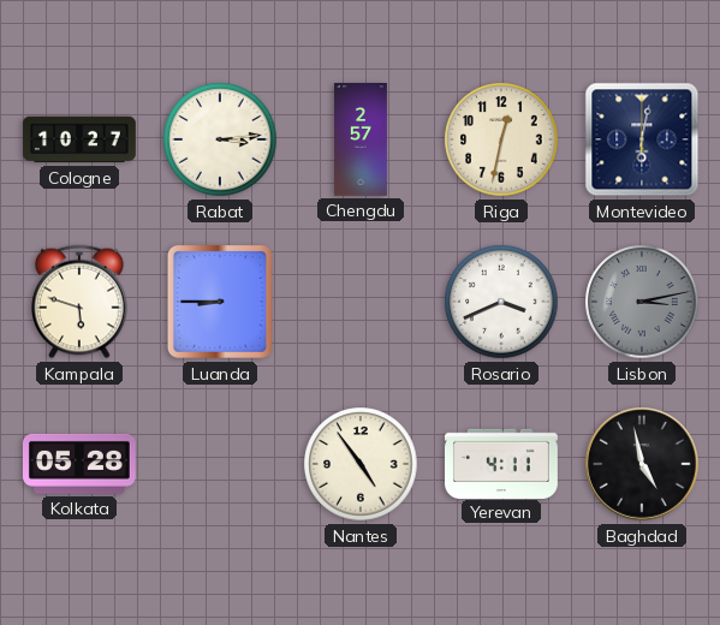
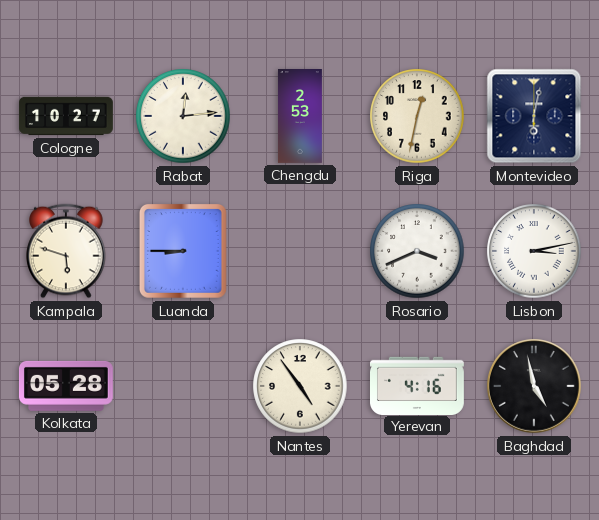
Rabat: 3:14 -> 12:14 (183, 116)
Chengdu: 2:57 -> 2:53 (300, 117)
Lisbon dial: grey -> white (534, 251)
Yerevan: 4:11 -> 4:16 (418, 385)
